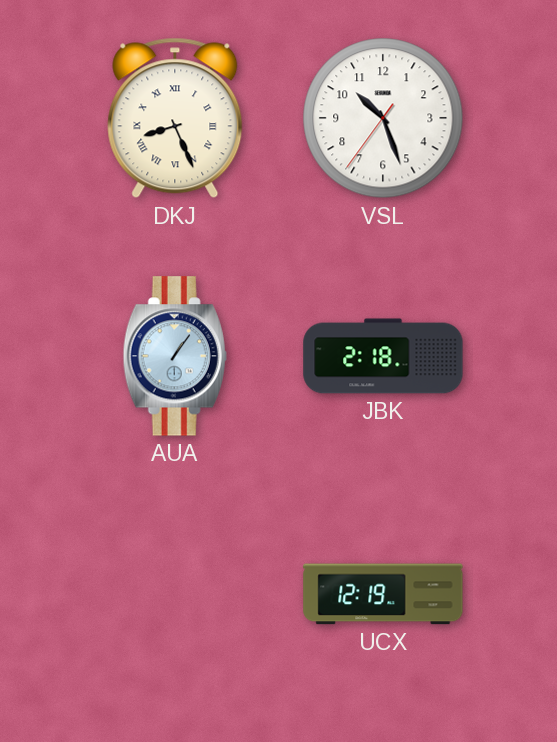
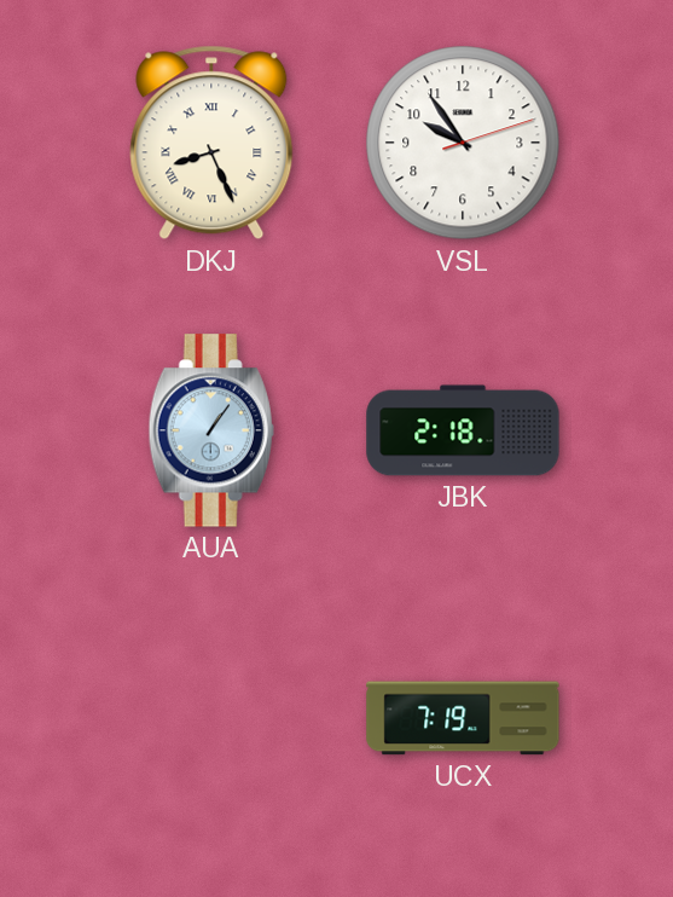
VSL: 10:26 -> 9:54 (463, 143)
UCX: 12:19 -> 7:19 (463, 718)
